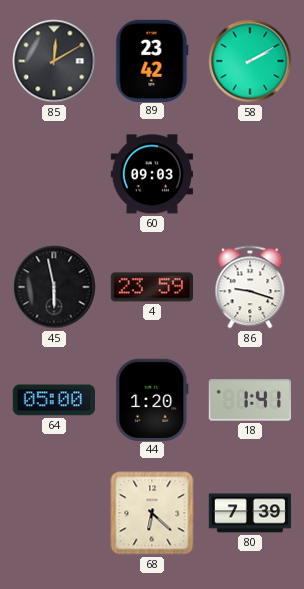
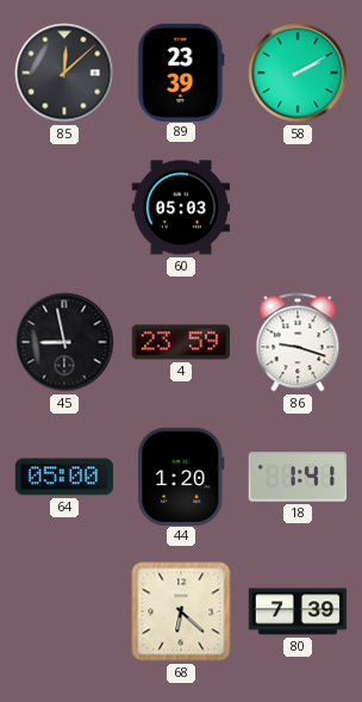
85: 12:10 -> 12:08 (64, 73)
89: 23:42 -> 23:39 (181, 72)
60: 09:03 -> 05:03 (181, 207)
45: 5:58 -> 8:58 (64, 342)
